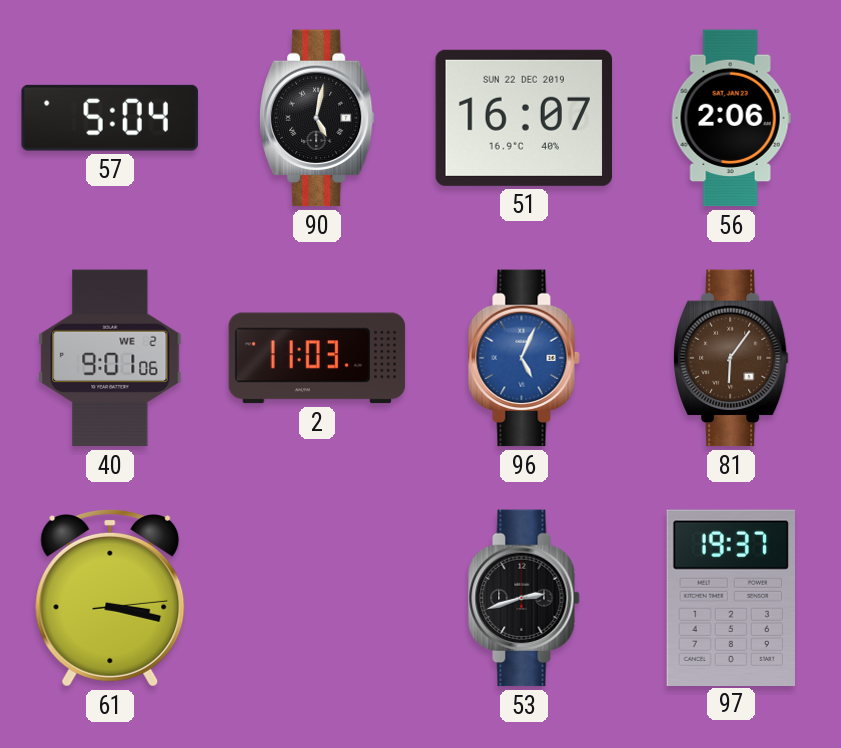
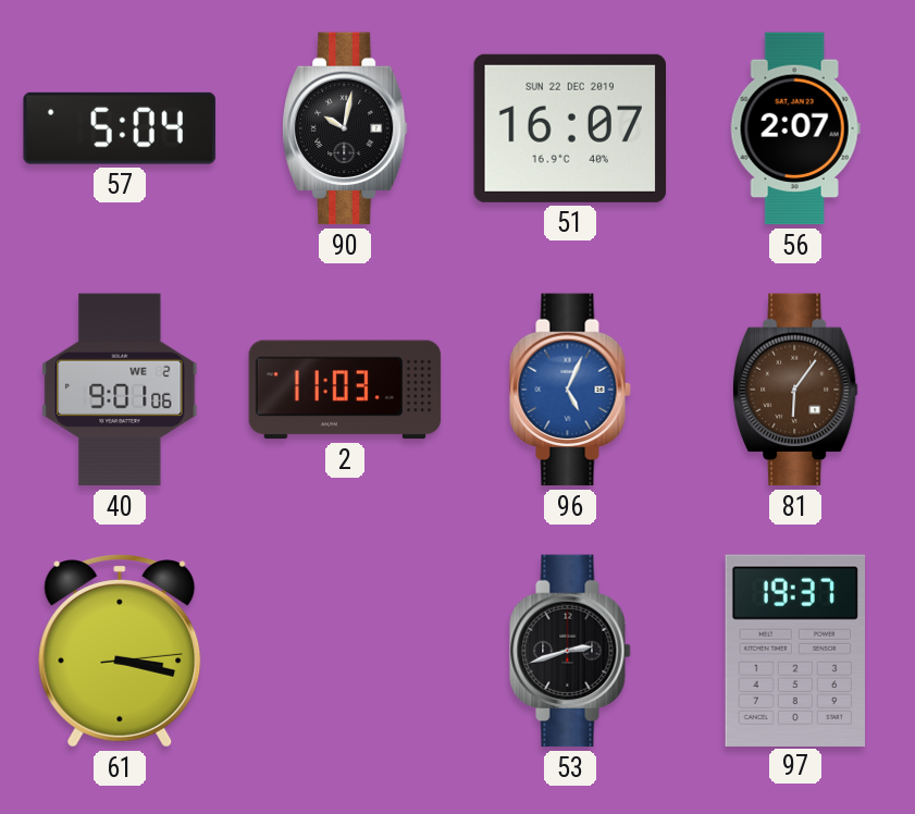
90: 5:02 -> 10:02 (346, 128)
56: 2:06 -> 2:07 (795, 128)
